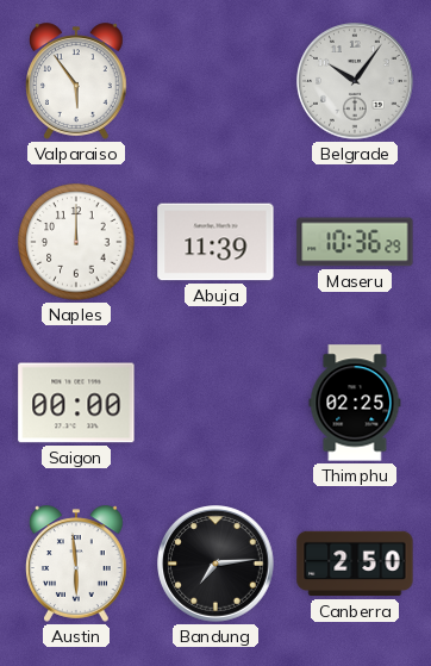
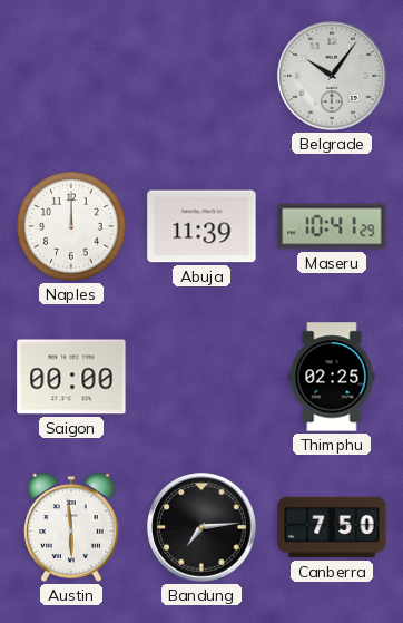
Valparaiso: 5:54 -> none (77, 81)
Maseru: 10:36 -> 10:41 (332, 226)
Canberra: 2:50 -> 7:50 (332, 527)
